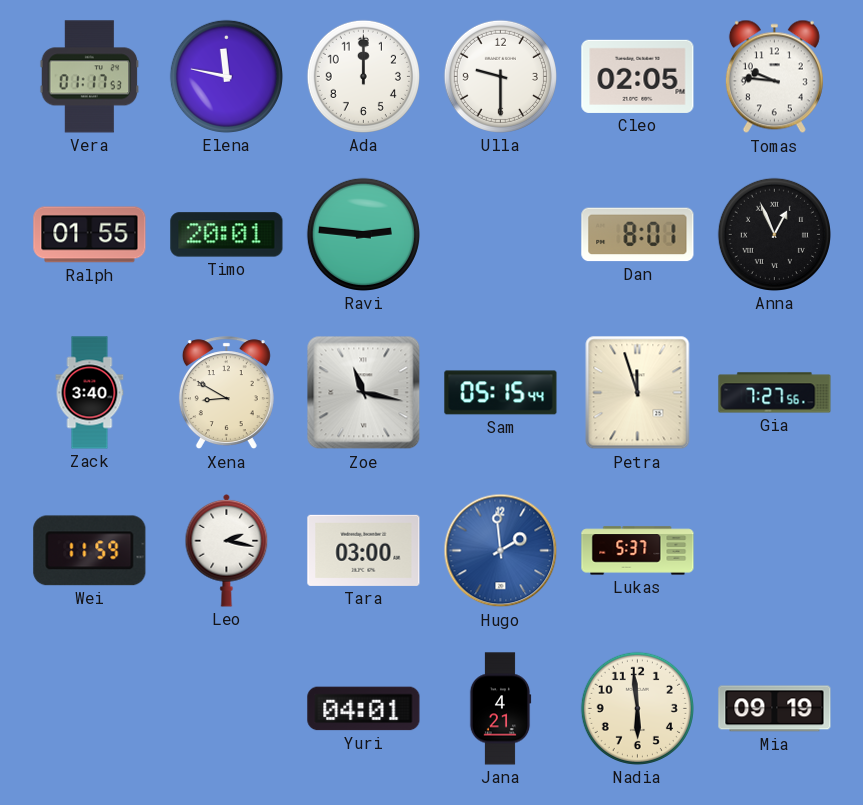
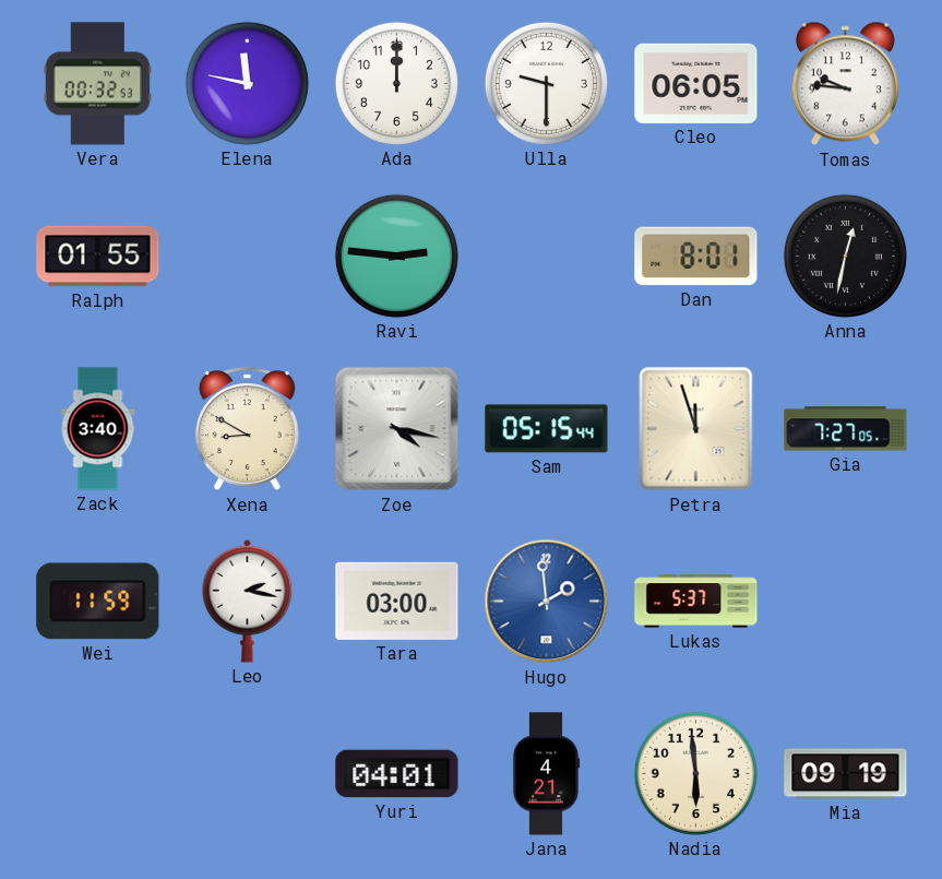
Vera: 01:17 -> 00:32 (98, 84)
Cleo: 02:05 -> 06:05 (696, 83)
Timo: 20:01 -> none (227, 235)
Anna: 12:56 -> 12:32 (845, 256)
Zoe: 11:17 -> 4:17 (397, 429)
Gia: 7:27:56 -> 7:27:05 (846, 429)
